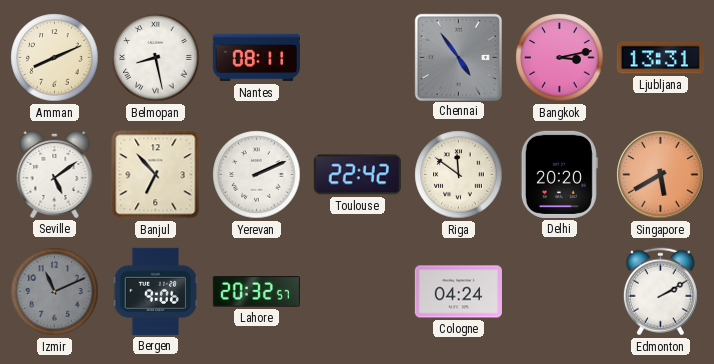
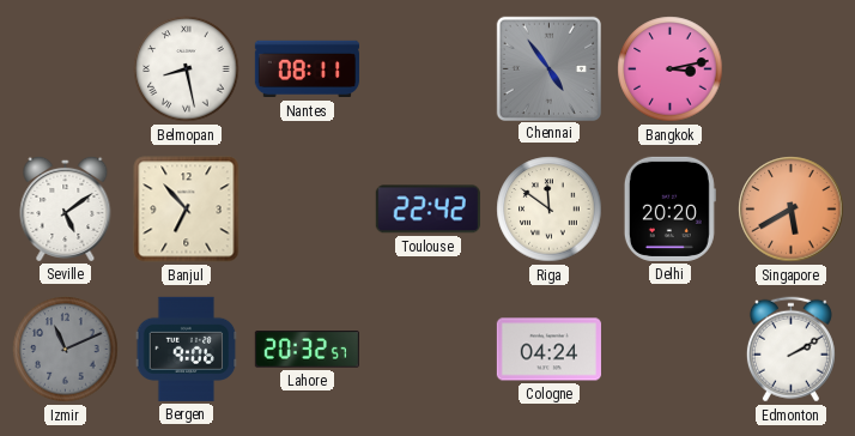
Amman: 8:11 -> none (55, 58)
Ljubljana: 13:31 -> none (660, 58)
Yerevan: 2:11 -> none (257, 175)
